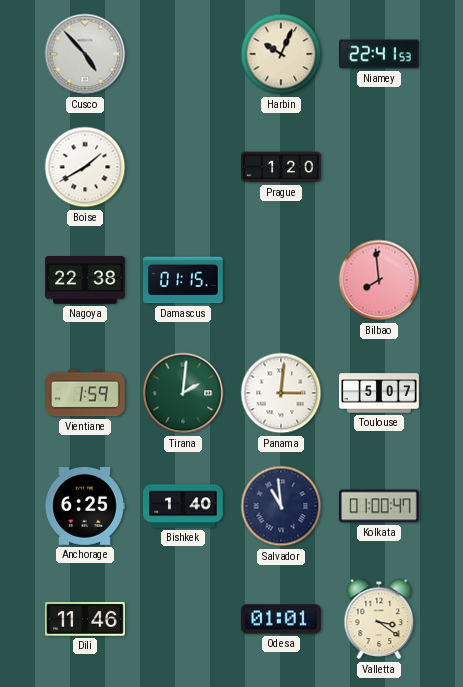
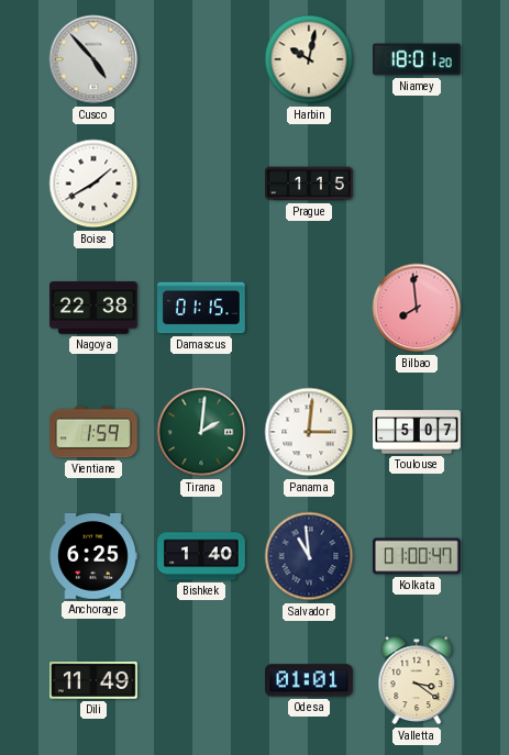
Harbin: 10:04 -> 10:02 (309, 59)
Niamey: 22:41 -> 18:01 (418, 59)
Prague: 1:20 -> 1:15 (310, 184)
Dili: 11:46 -> 11:49 (95, 680)
